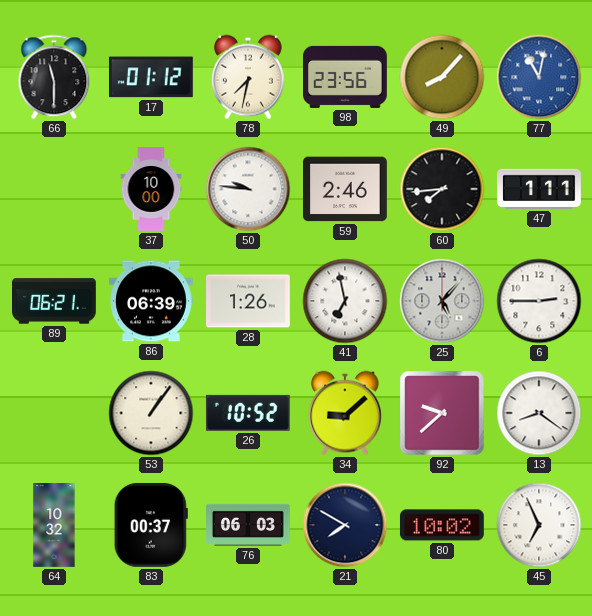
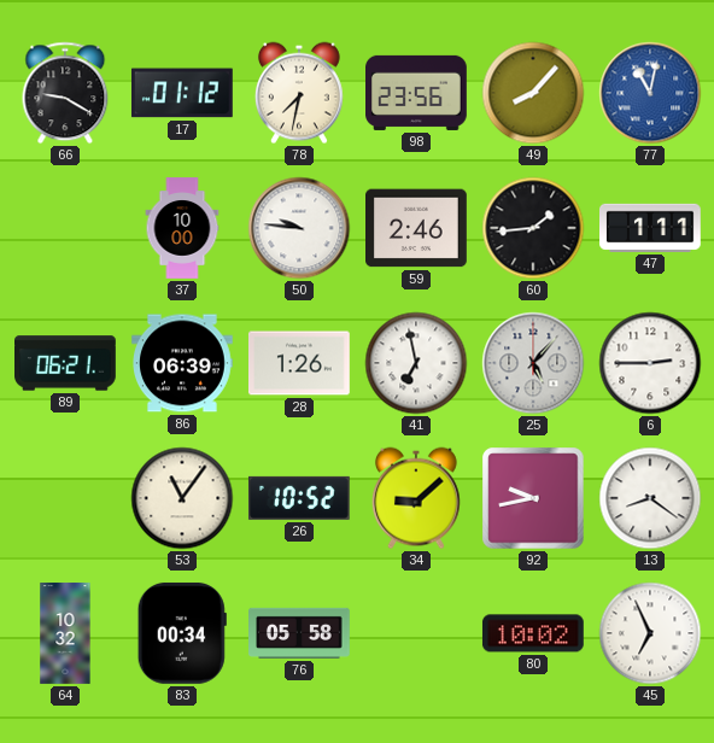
66: 11:30 -> 9:20 (65, 93)
60: 7:44 -> 1:44 (533, 228)
53: 1:06 -> 11:06 (182, 498)
92: 9:38 -> 9:43 (533, 498)
83: 00:37 -> 00:34 (182, 633)
76: 06:03 -> 05:58 (299, 633)
21: 7:50 -> none (345, 525)
